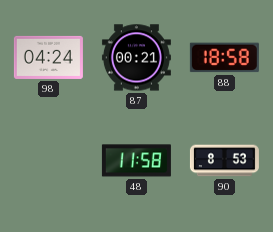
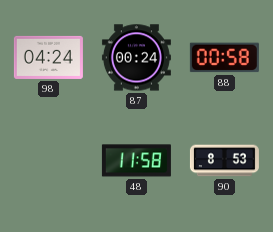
87: 00:21 -> 00:24 (136, 58)
88: 18:58 -> 00:58 (224, 58)
